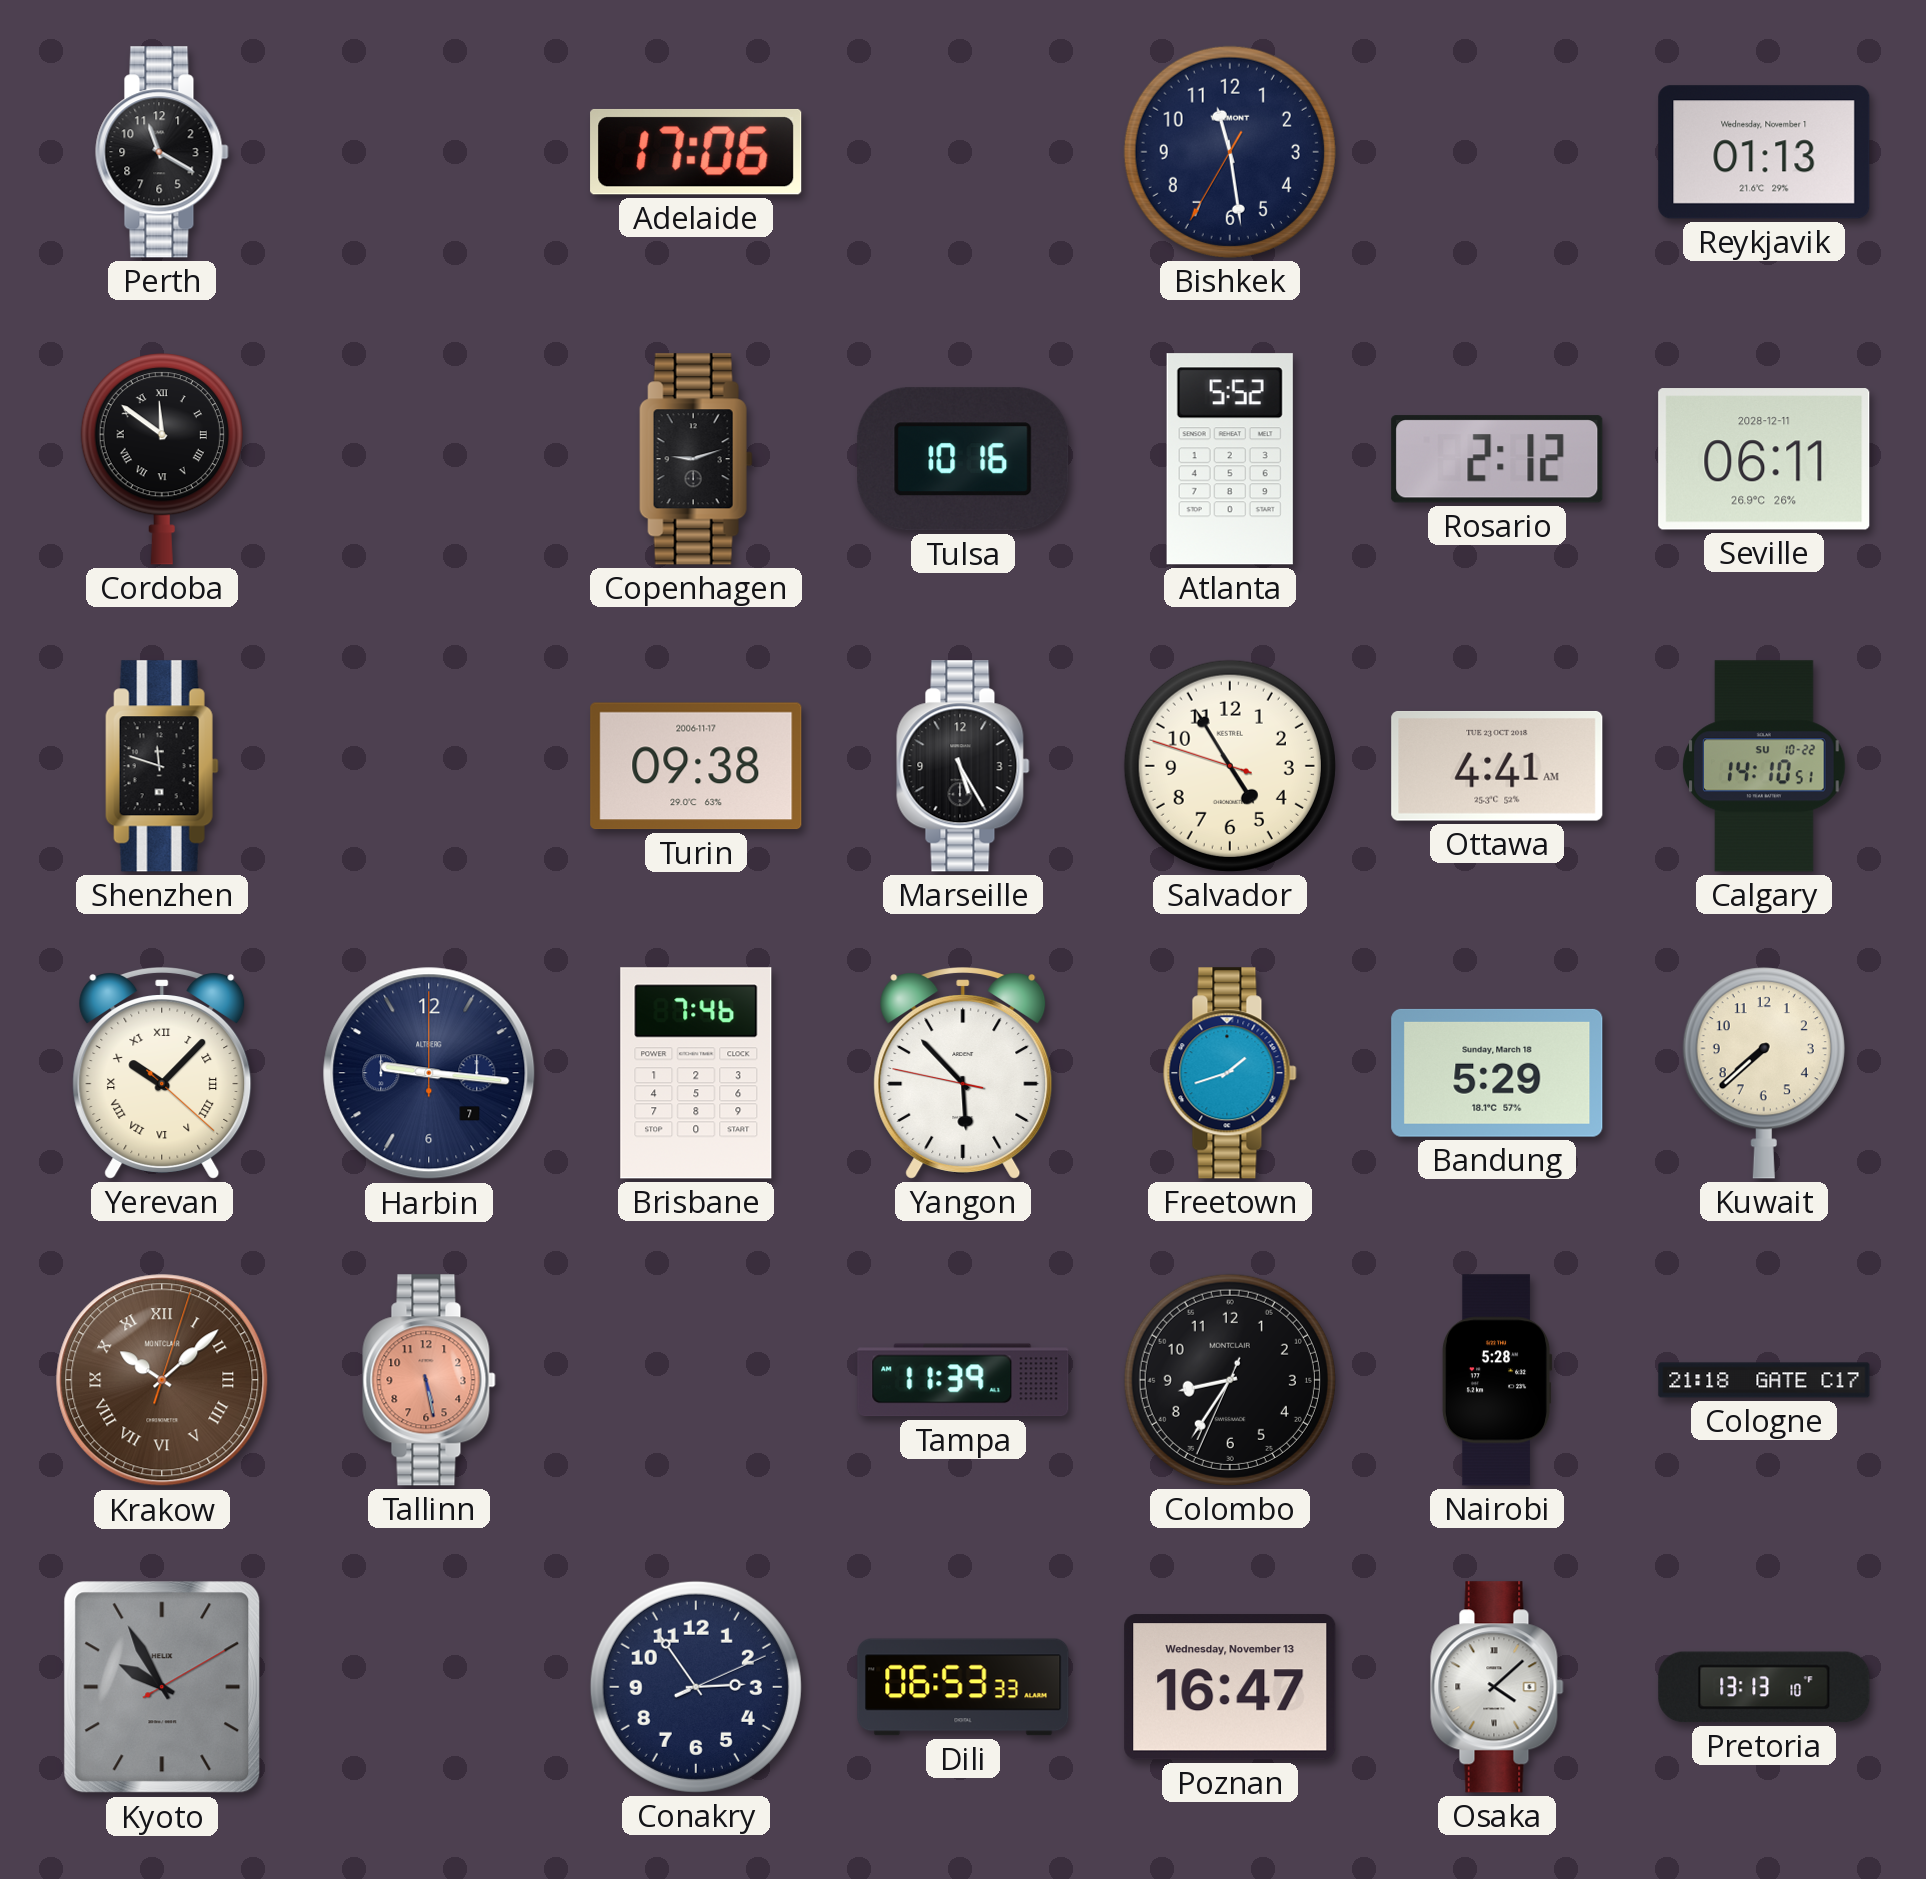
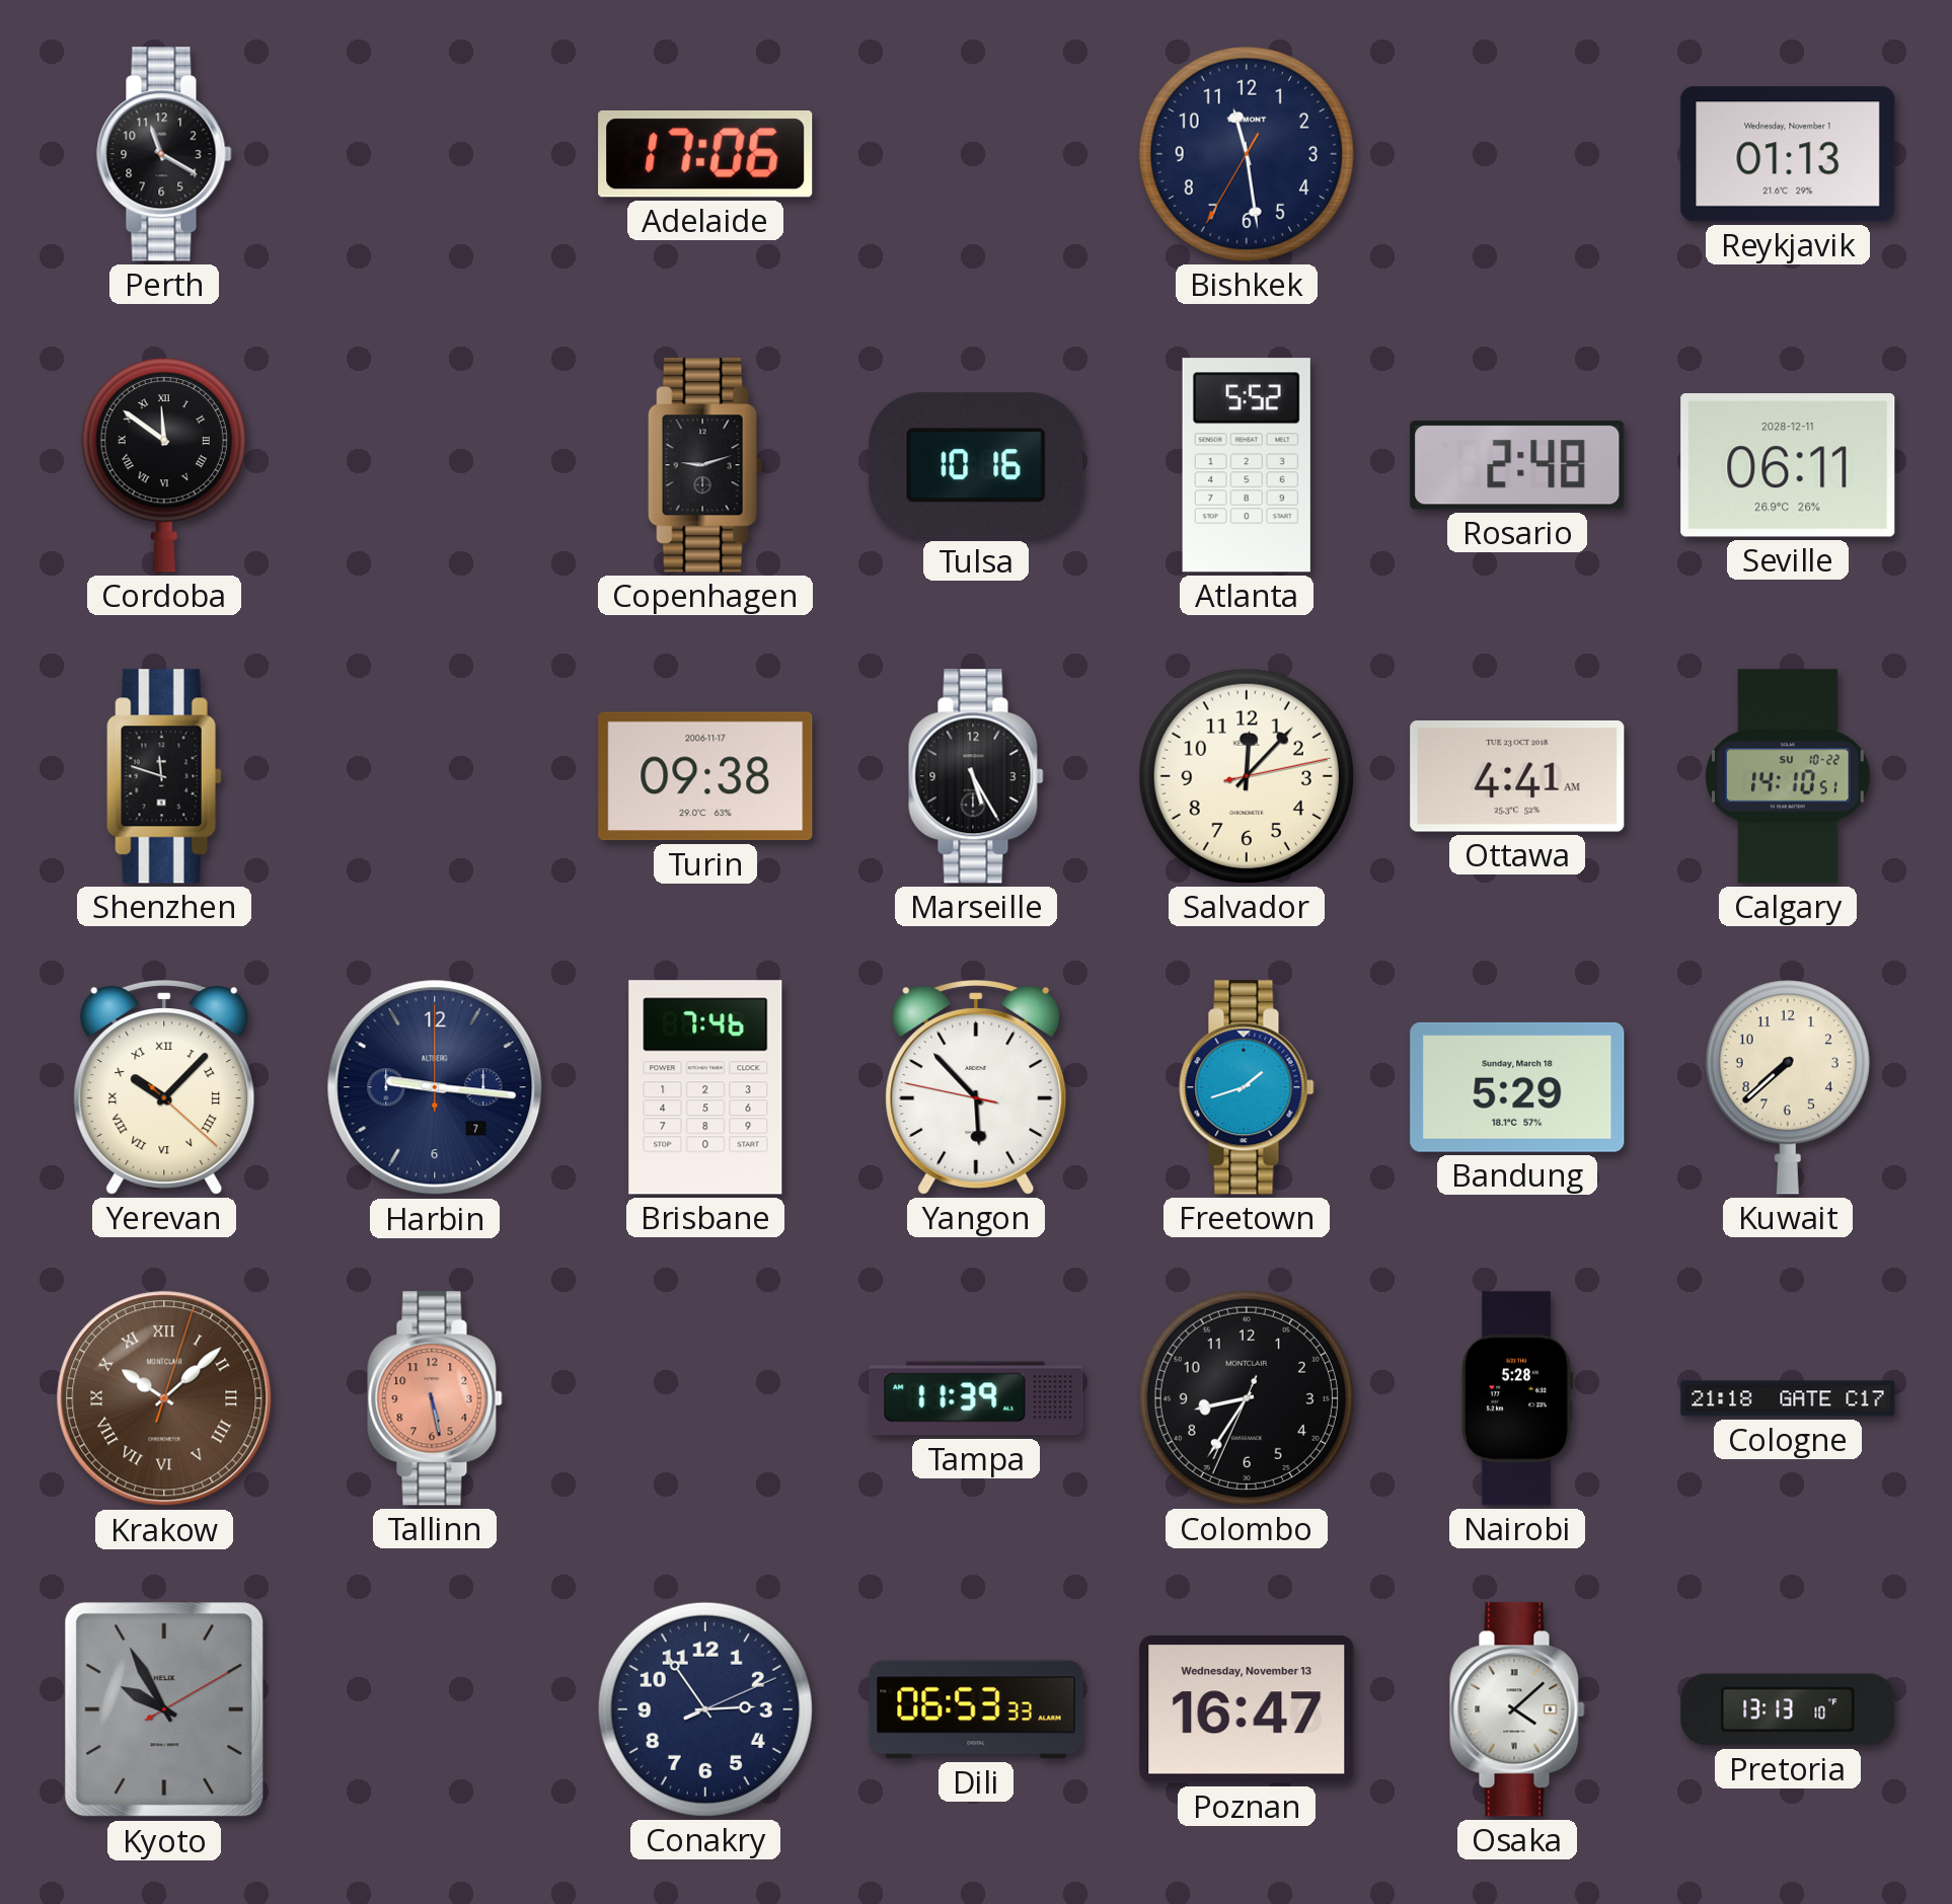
Rosario: 2:12 -> 2:48 (1517, 465)
Salvador: 4:54 -> 12:07 (1247, 776)
